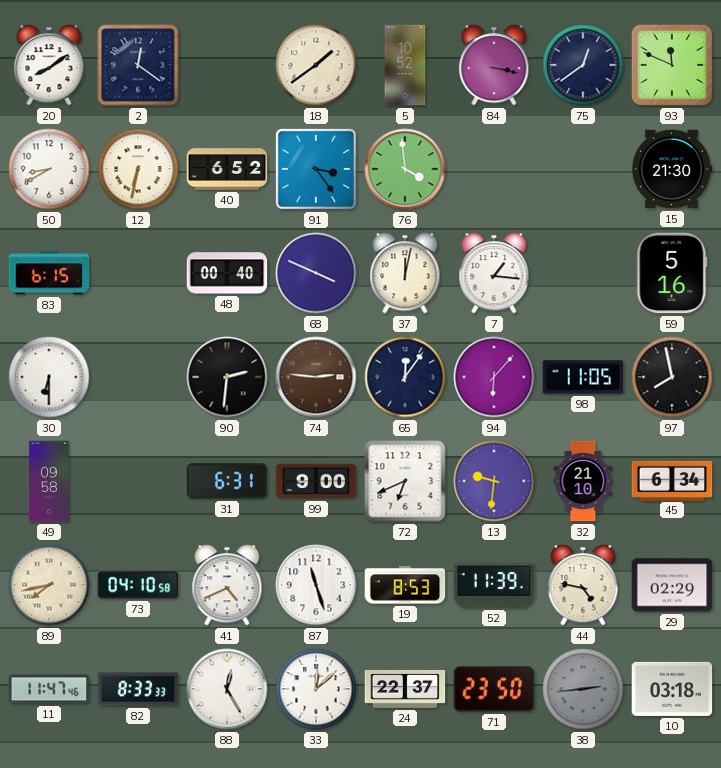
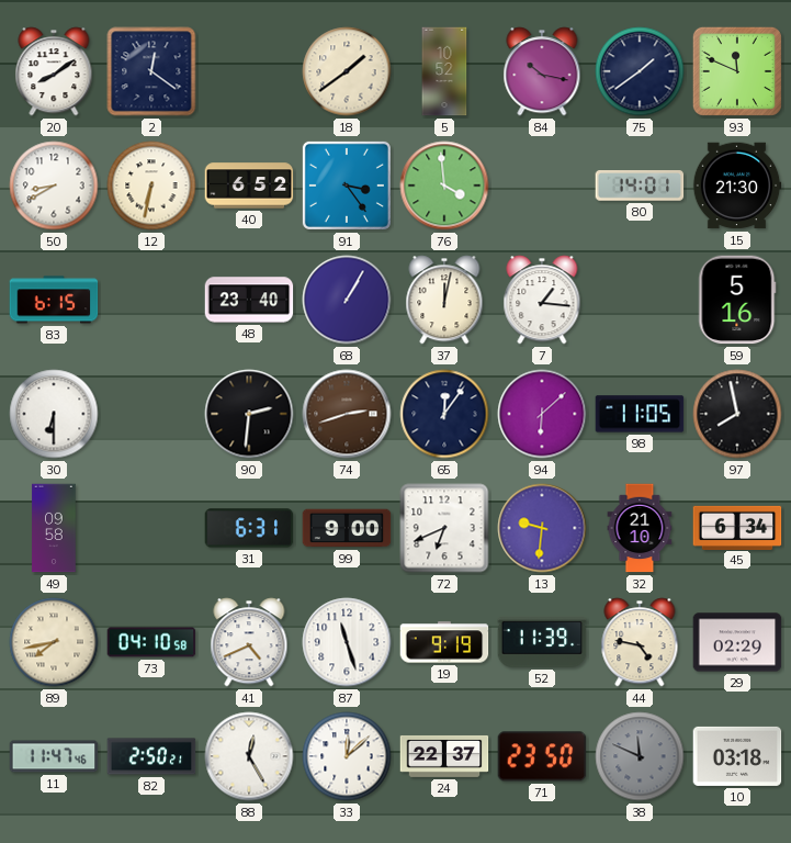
84: 3:17 -> 10:17 (542, 71)
75: 12:39 -> 1:39 (640, 71)
80: none -> 14:01 (640, 186)
48: 00:40 -> 23:40 (249, 300)
68: 3:49 -> 1:05 (347, 300)
74: 2:46 -> 2:42 (347, 414)
94: 6:07 -> 6:08 (542, 414)
19: 8:53 -> 9:19 (444, 642)
82: 8:33 -> 2:50 (151, 756)
38: 2:44 -> 11:49 (640, 756)
